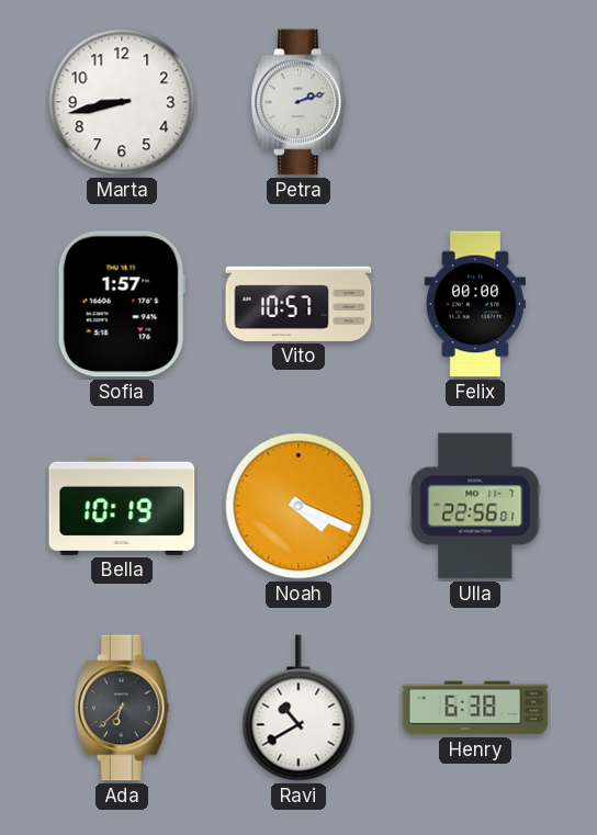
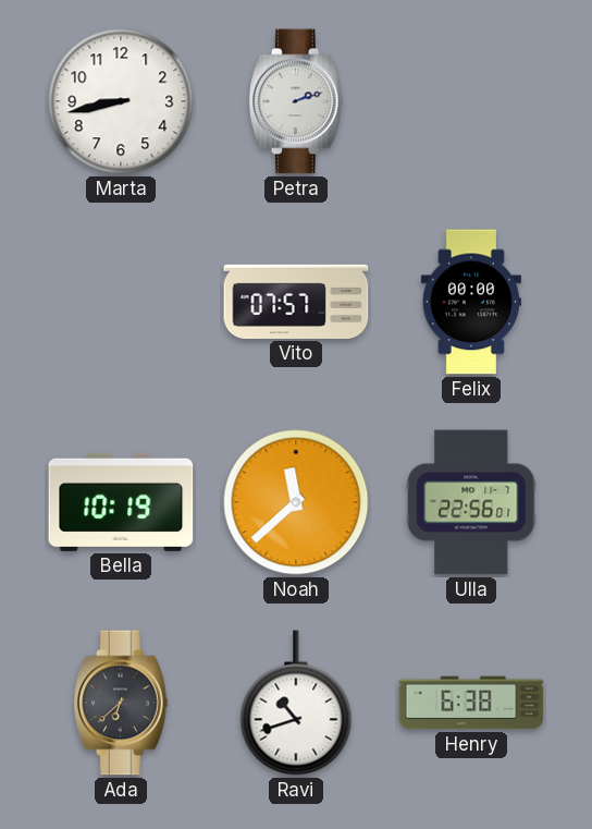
Sofia: 1:57 -> none (122, 304)
Vito: 10:57 -> 07:57 (296, 302)
Noah: 4:19 -> 11:38 (296, 502)
Ravi: 10:40 -> 10:42 (296, 703)
